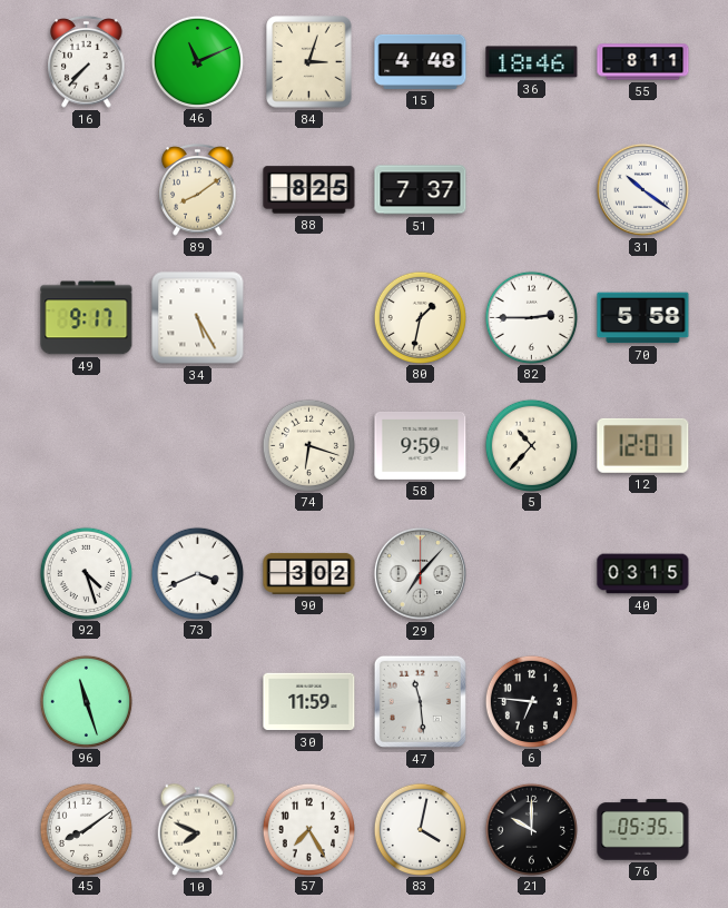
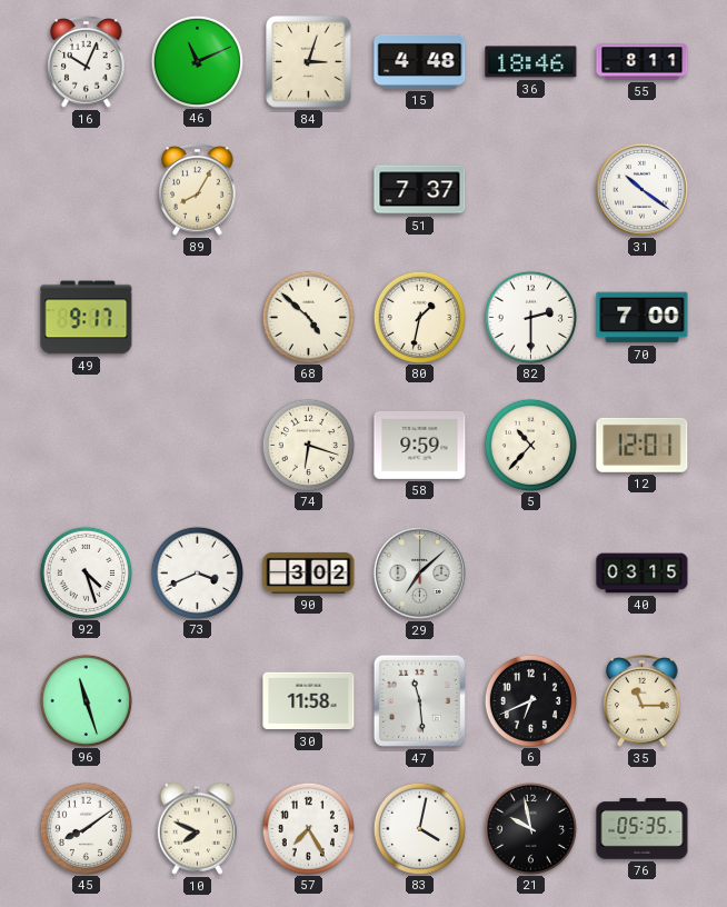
16: 7:37 -> 10:04 (87, 62)
89: 8:09 -> 8:05 (198, 190)
88: 8:25 -> none (309, 190)
34: 5:25 -> none (198, 318)
68: none -> 4:52 (308, 317)
82: 2:45 -> 2:30 (530, 317)
70: 5:58 -> 7:00 (643, 318)
29: 7:07 -> 7:08 (419, 572)
30: 11:59 -> 11:58 (309, 701)
6: 6:46 -> 6:41 (530, 700)
35: none -> 11:15 (643, 701)
21: 10:00 -> 9:58 (530, 828)
